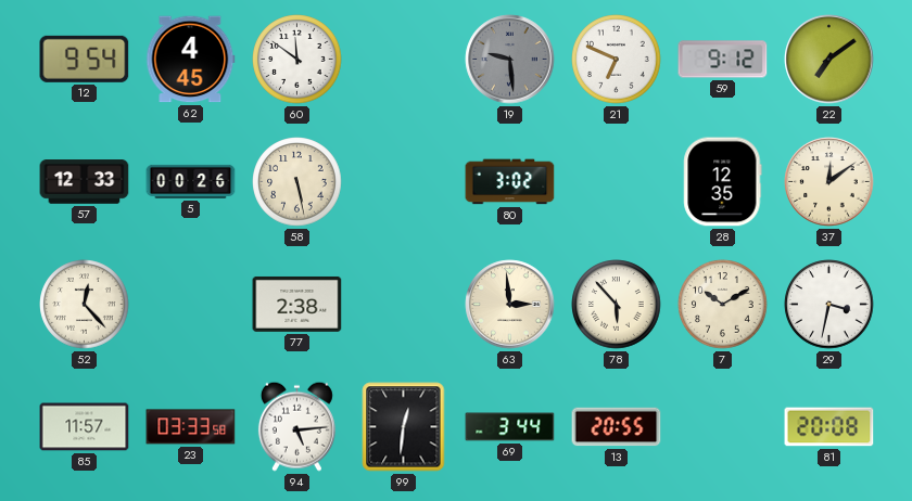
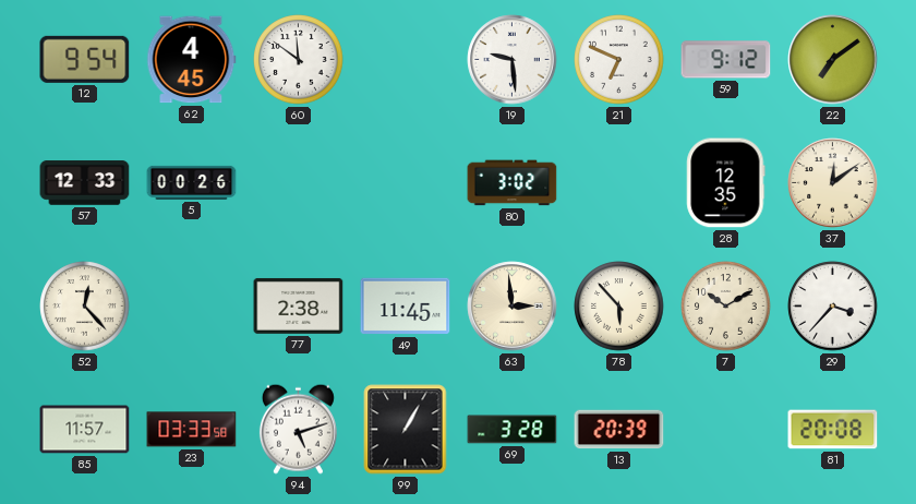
19 dial: grey -> white (513, 60)
58: 5:28 -> none (297, 182)
49: none -> 11:45 (406, 307)
29: 3:32 -> 3:37 (833, 307)
94: 5:14 -> 5:12 (298, 429)
99: 12:31 -> 1:05 (406, 430)
69: 3:44 -> 3:28 (513, 430)
13: 20:55 -> 20:39 (619, 430)
